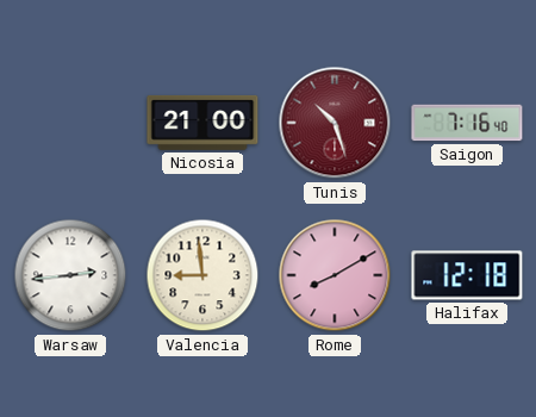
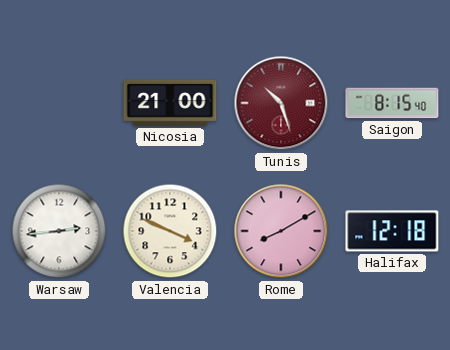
Saigon: 7:16 -> 8:15 (392, 103)
Valencia: 8:59 -> 3:49 (170, 231)
